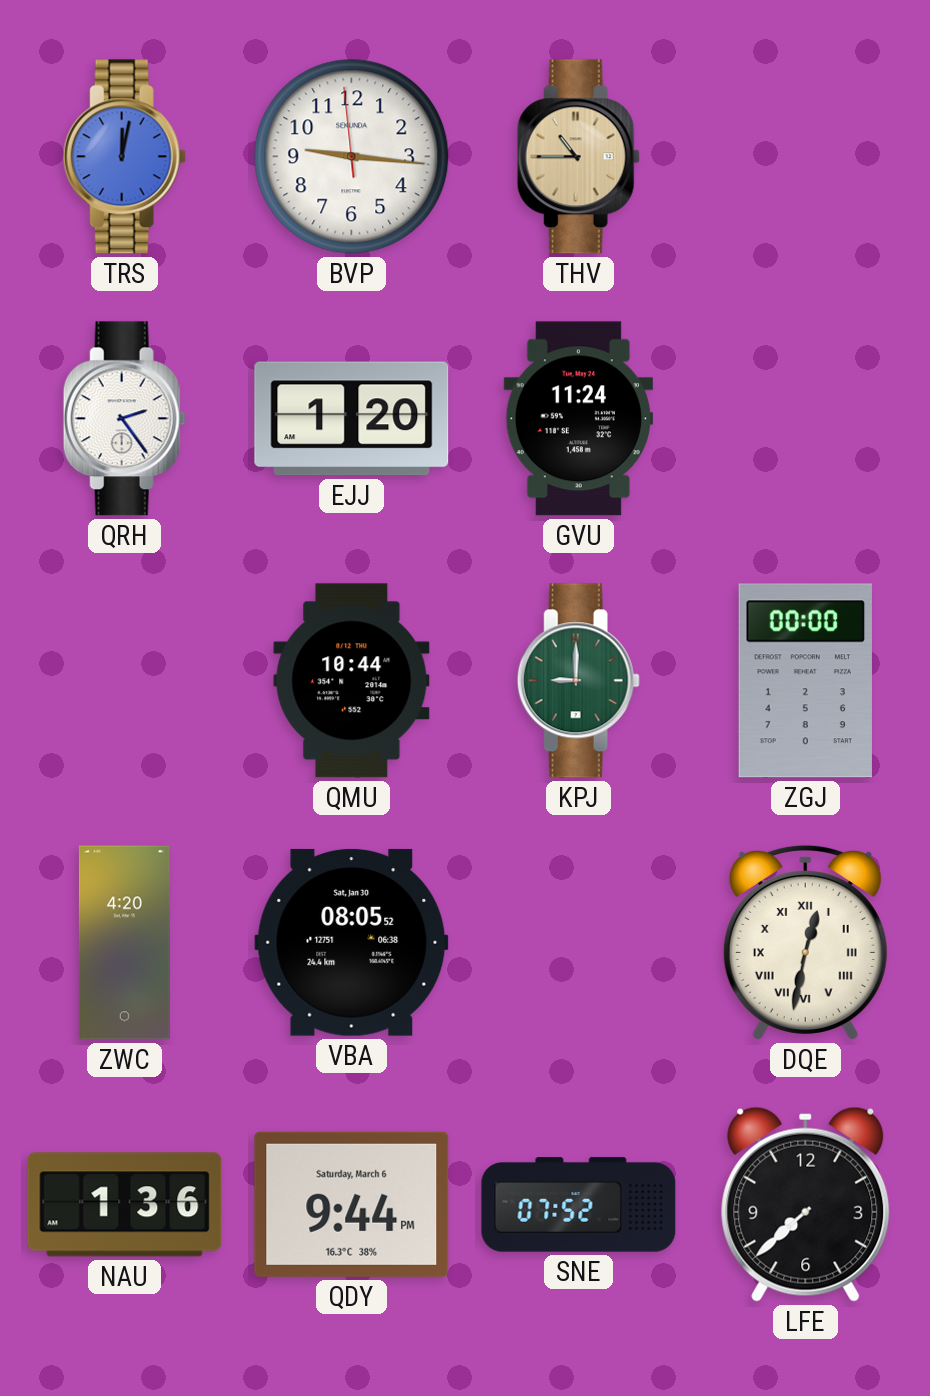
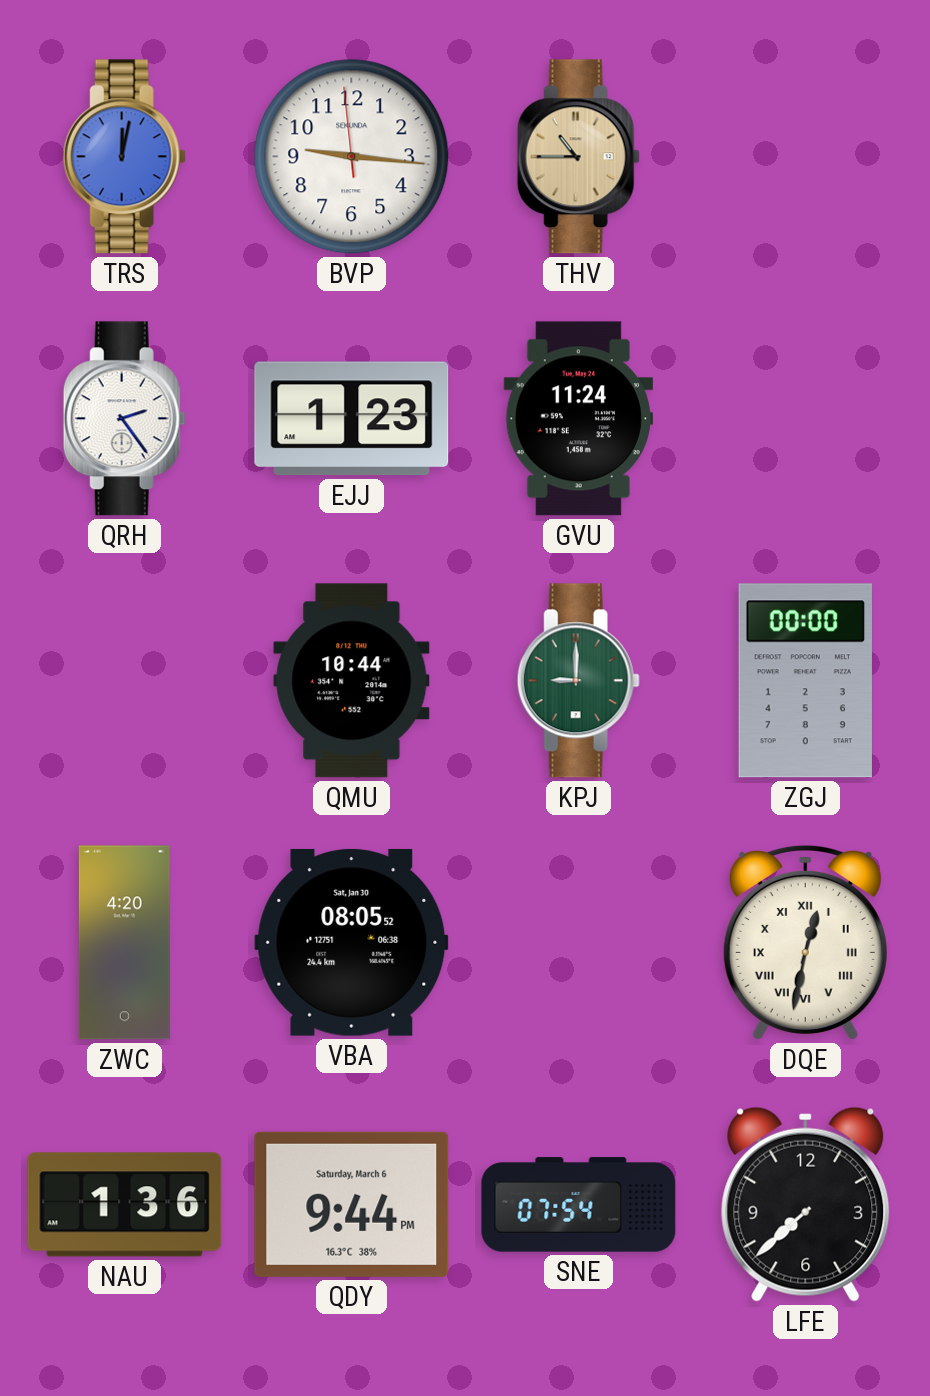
EJJ: 1:20 -> 1:23 (352, 419)
SNE: 07:52 -> 07:54 (579, 1205)
